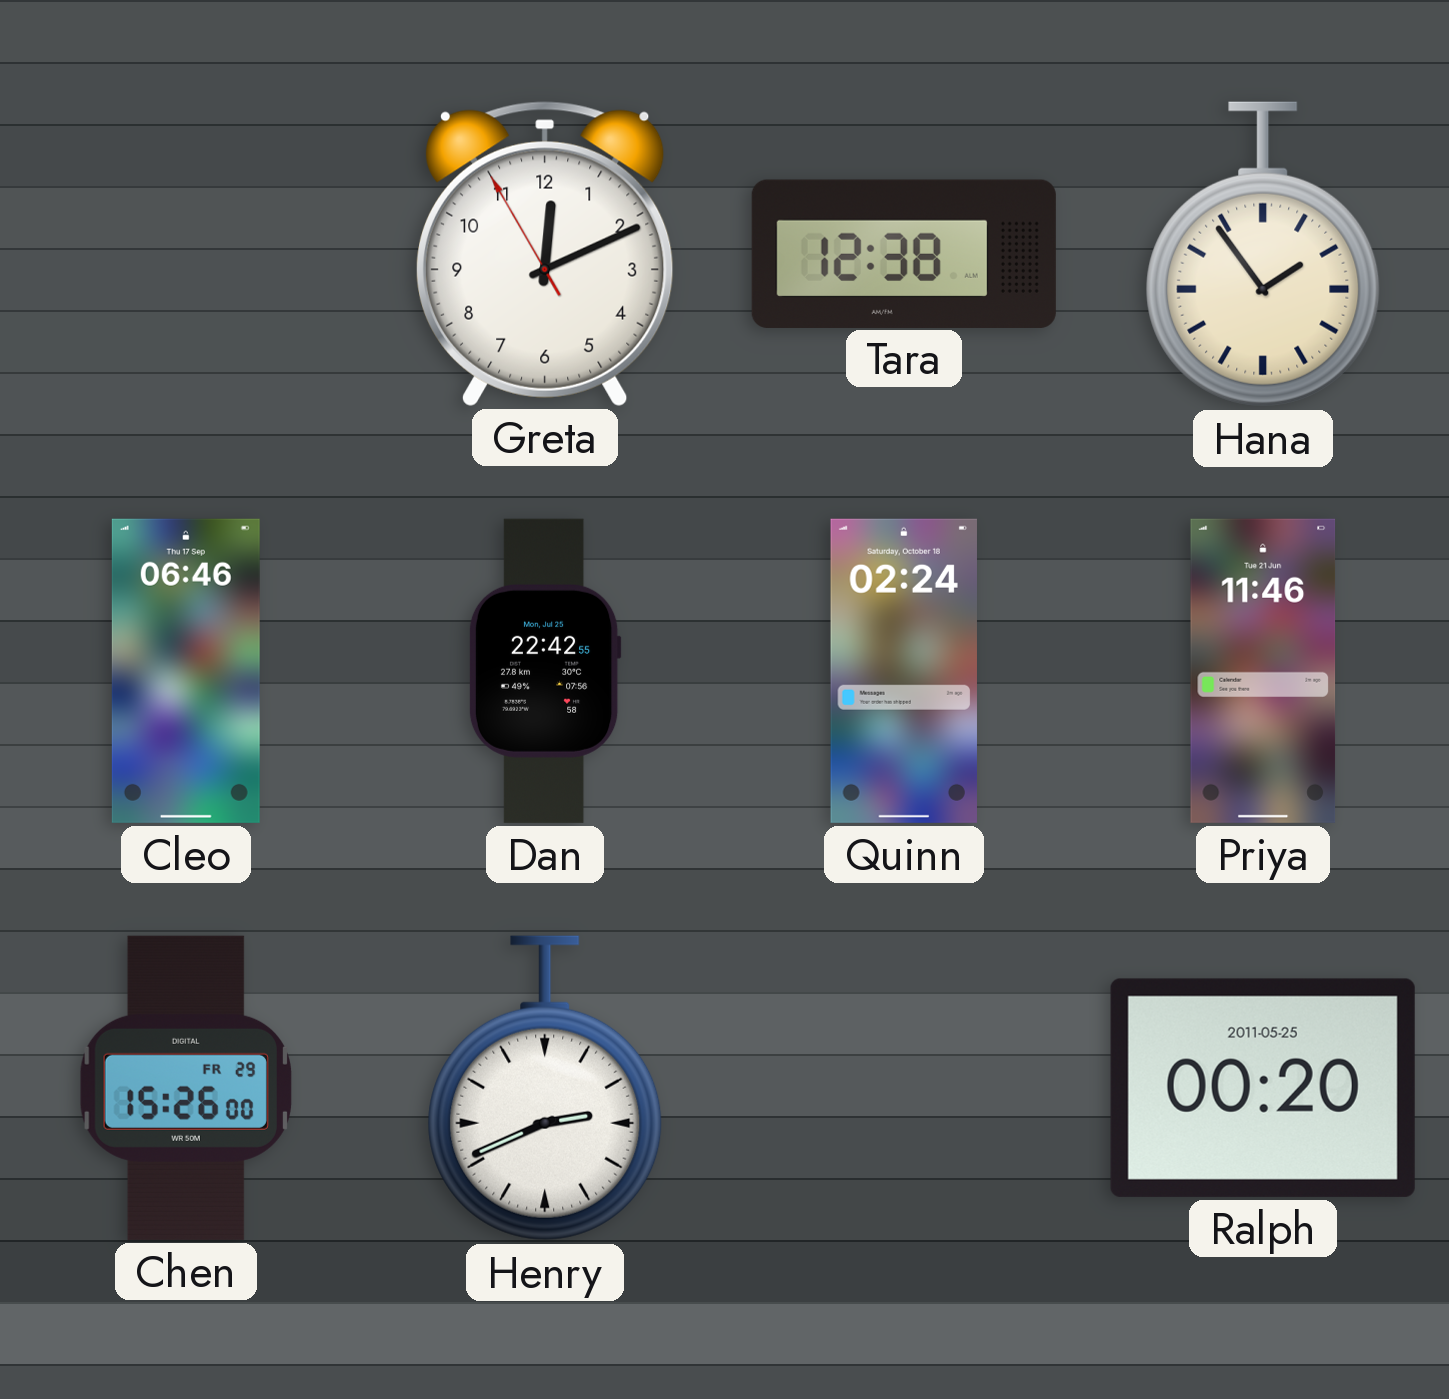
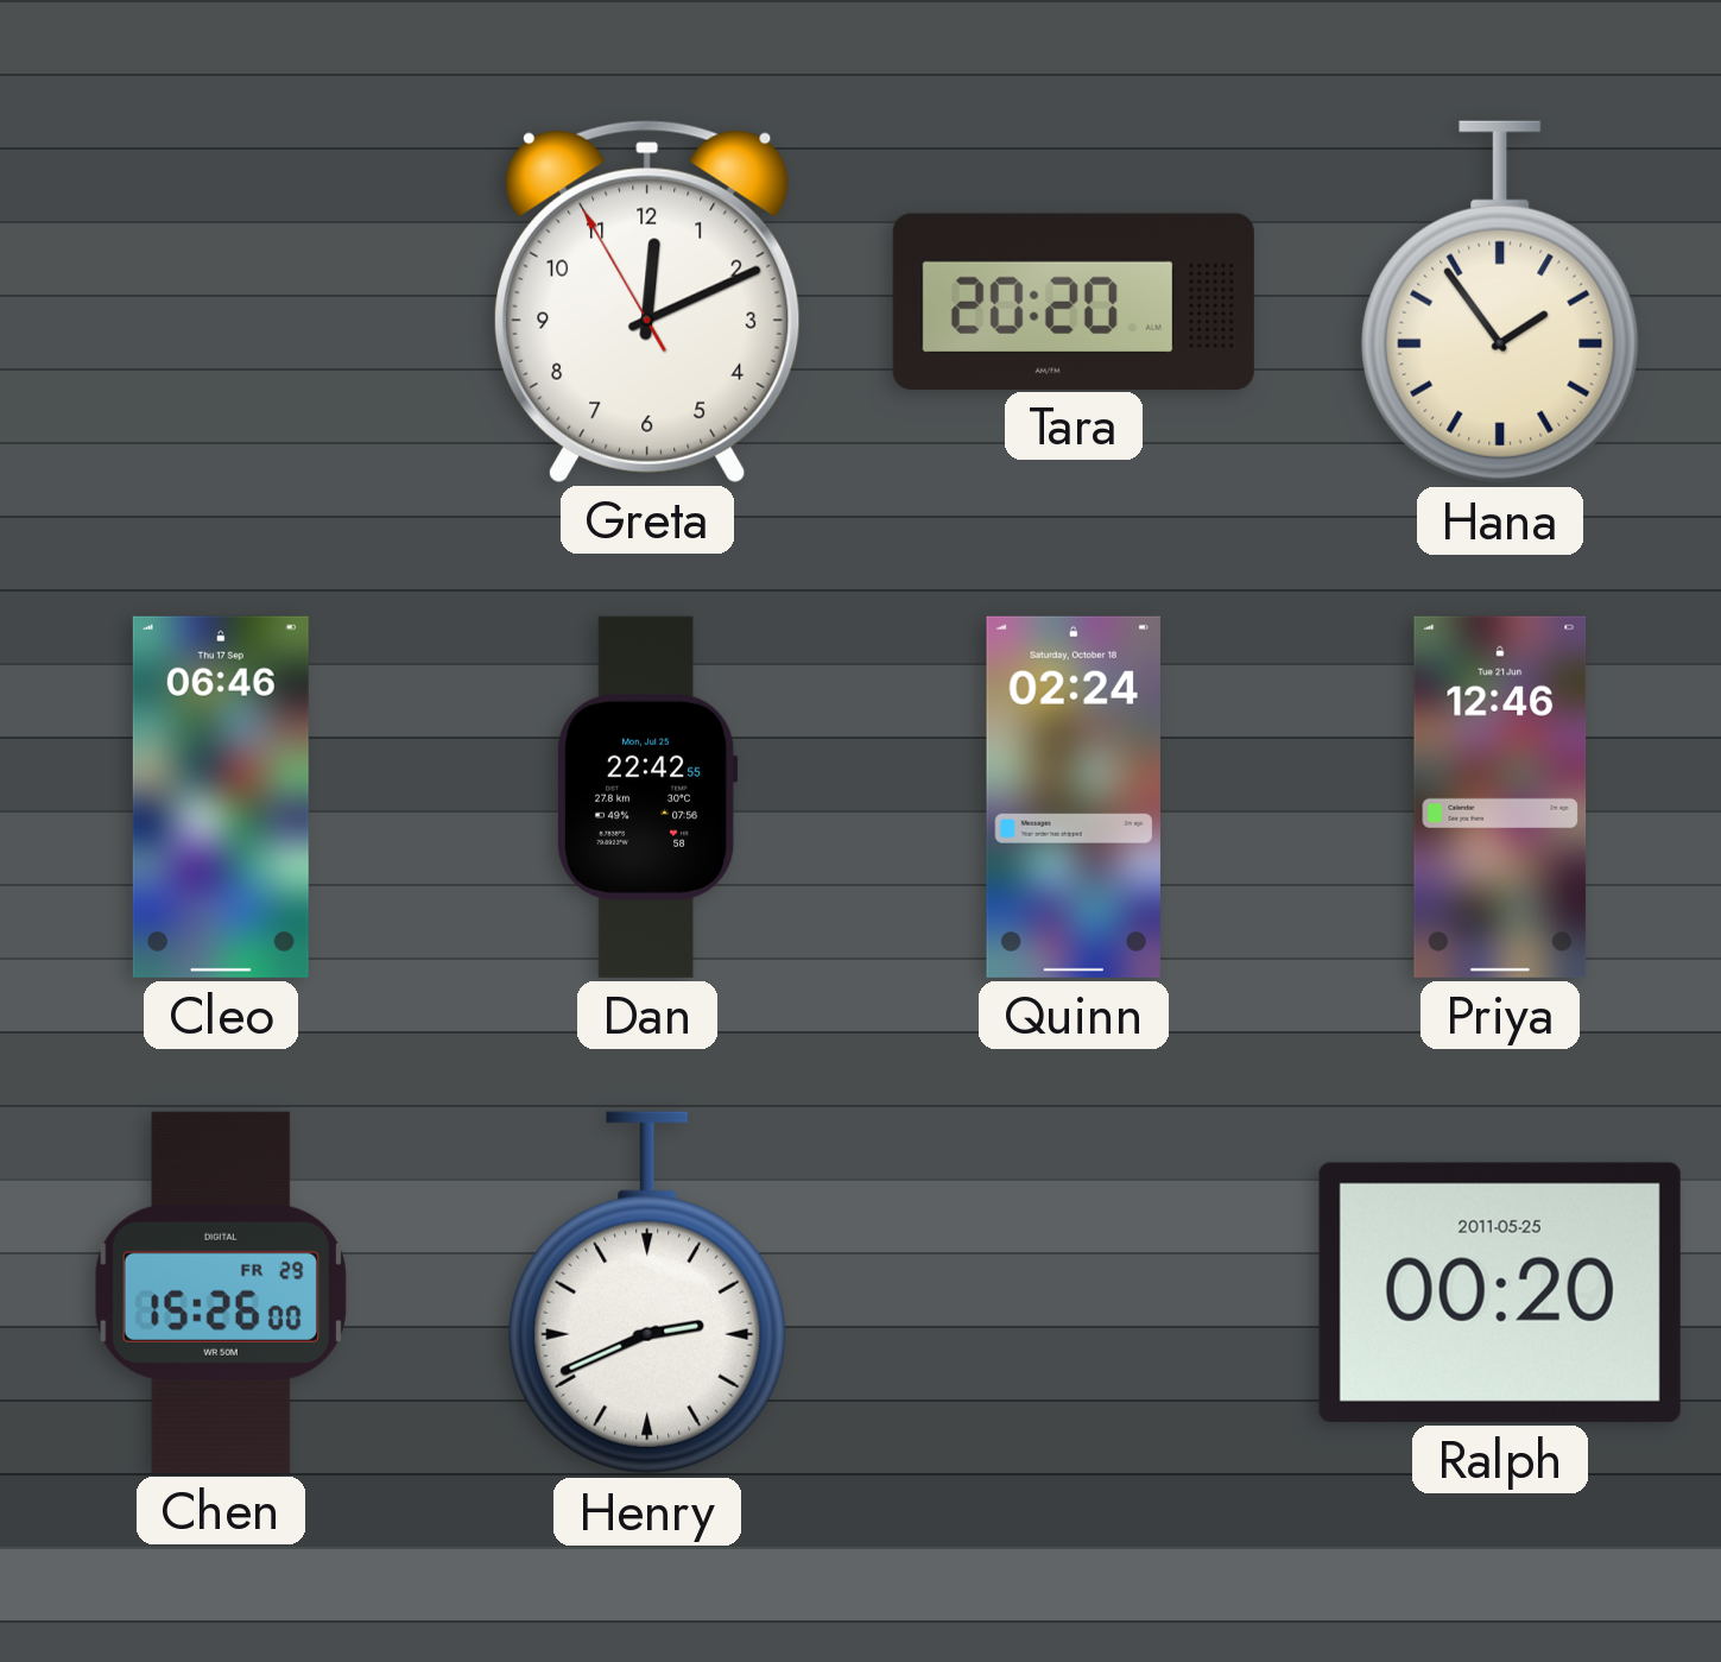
Tara: 12:38 -> 20:20 (1074, 301)
Priya: 11:46 -> 12:46 (1500, 797)
